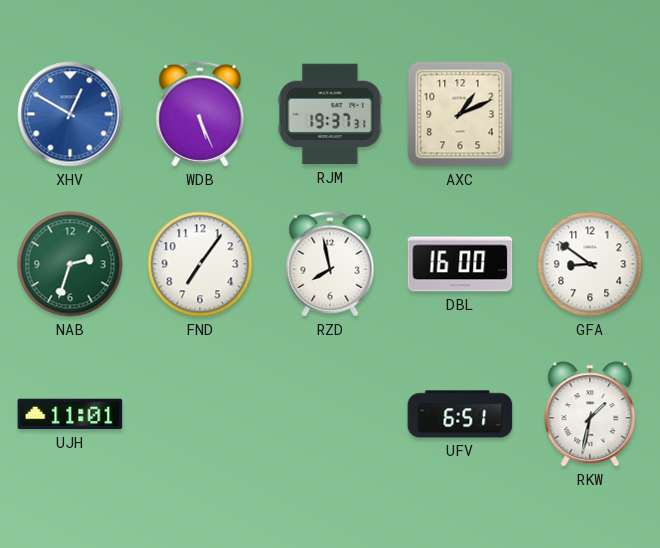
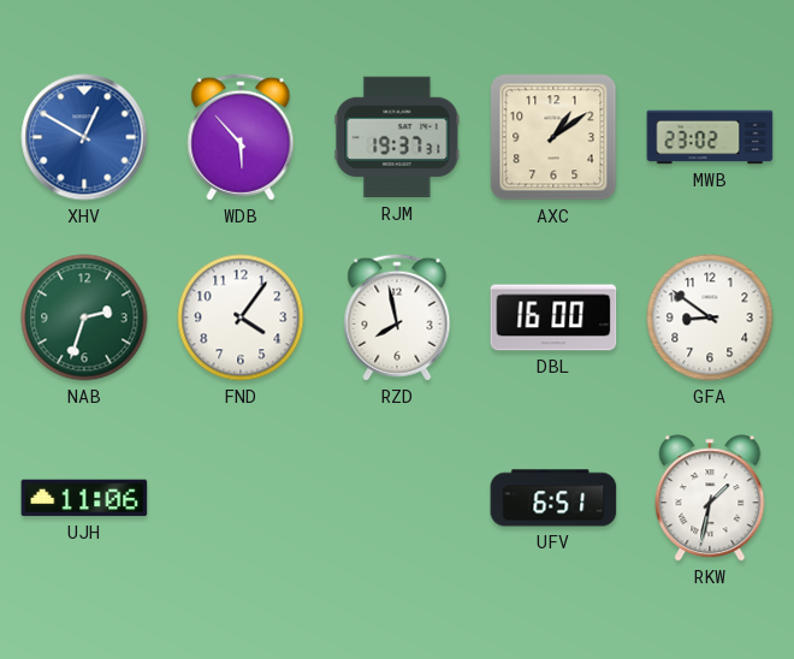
WDB: 5:26 -> 5:53 (241, 137)
AXC: 1:11 -> 1:09 (553, 137)
MWB: none -> 23:02 (710, 137)
FND: 7:06 -> 4:06 (241, 317)
UJH: 11:01 -> 11:06 (84, 498)
